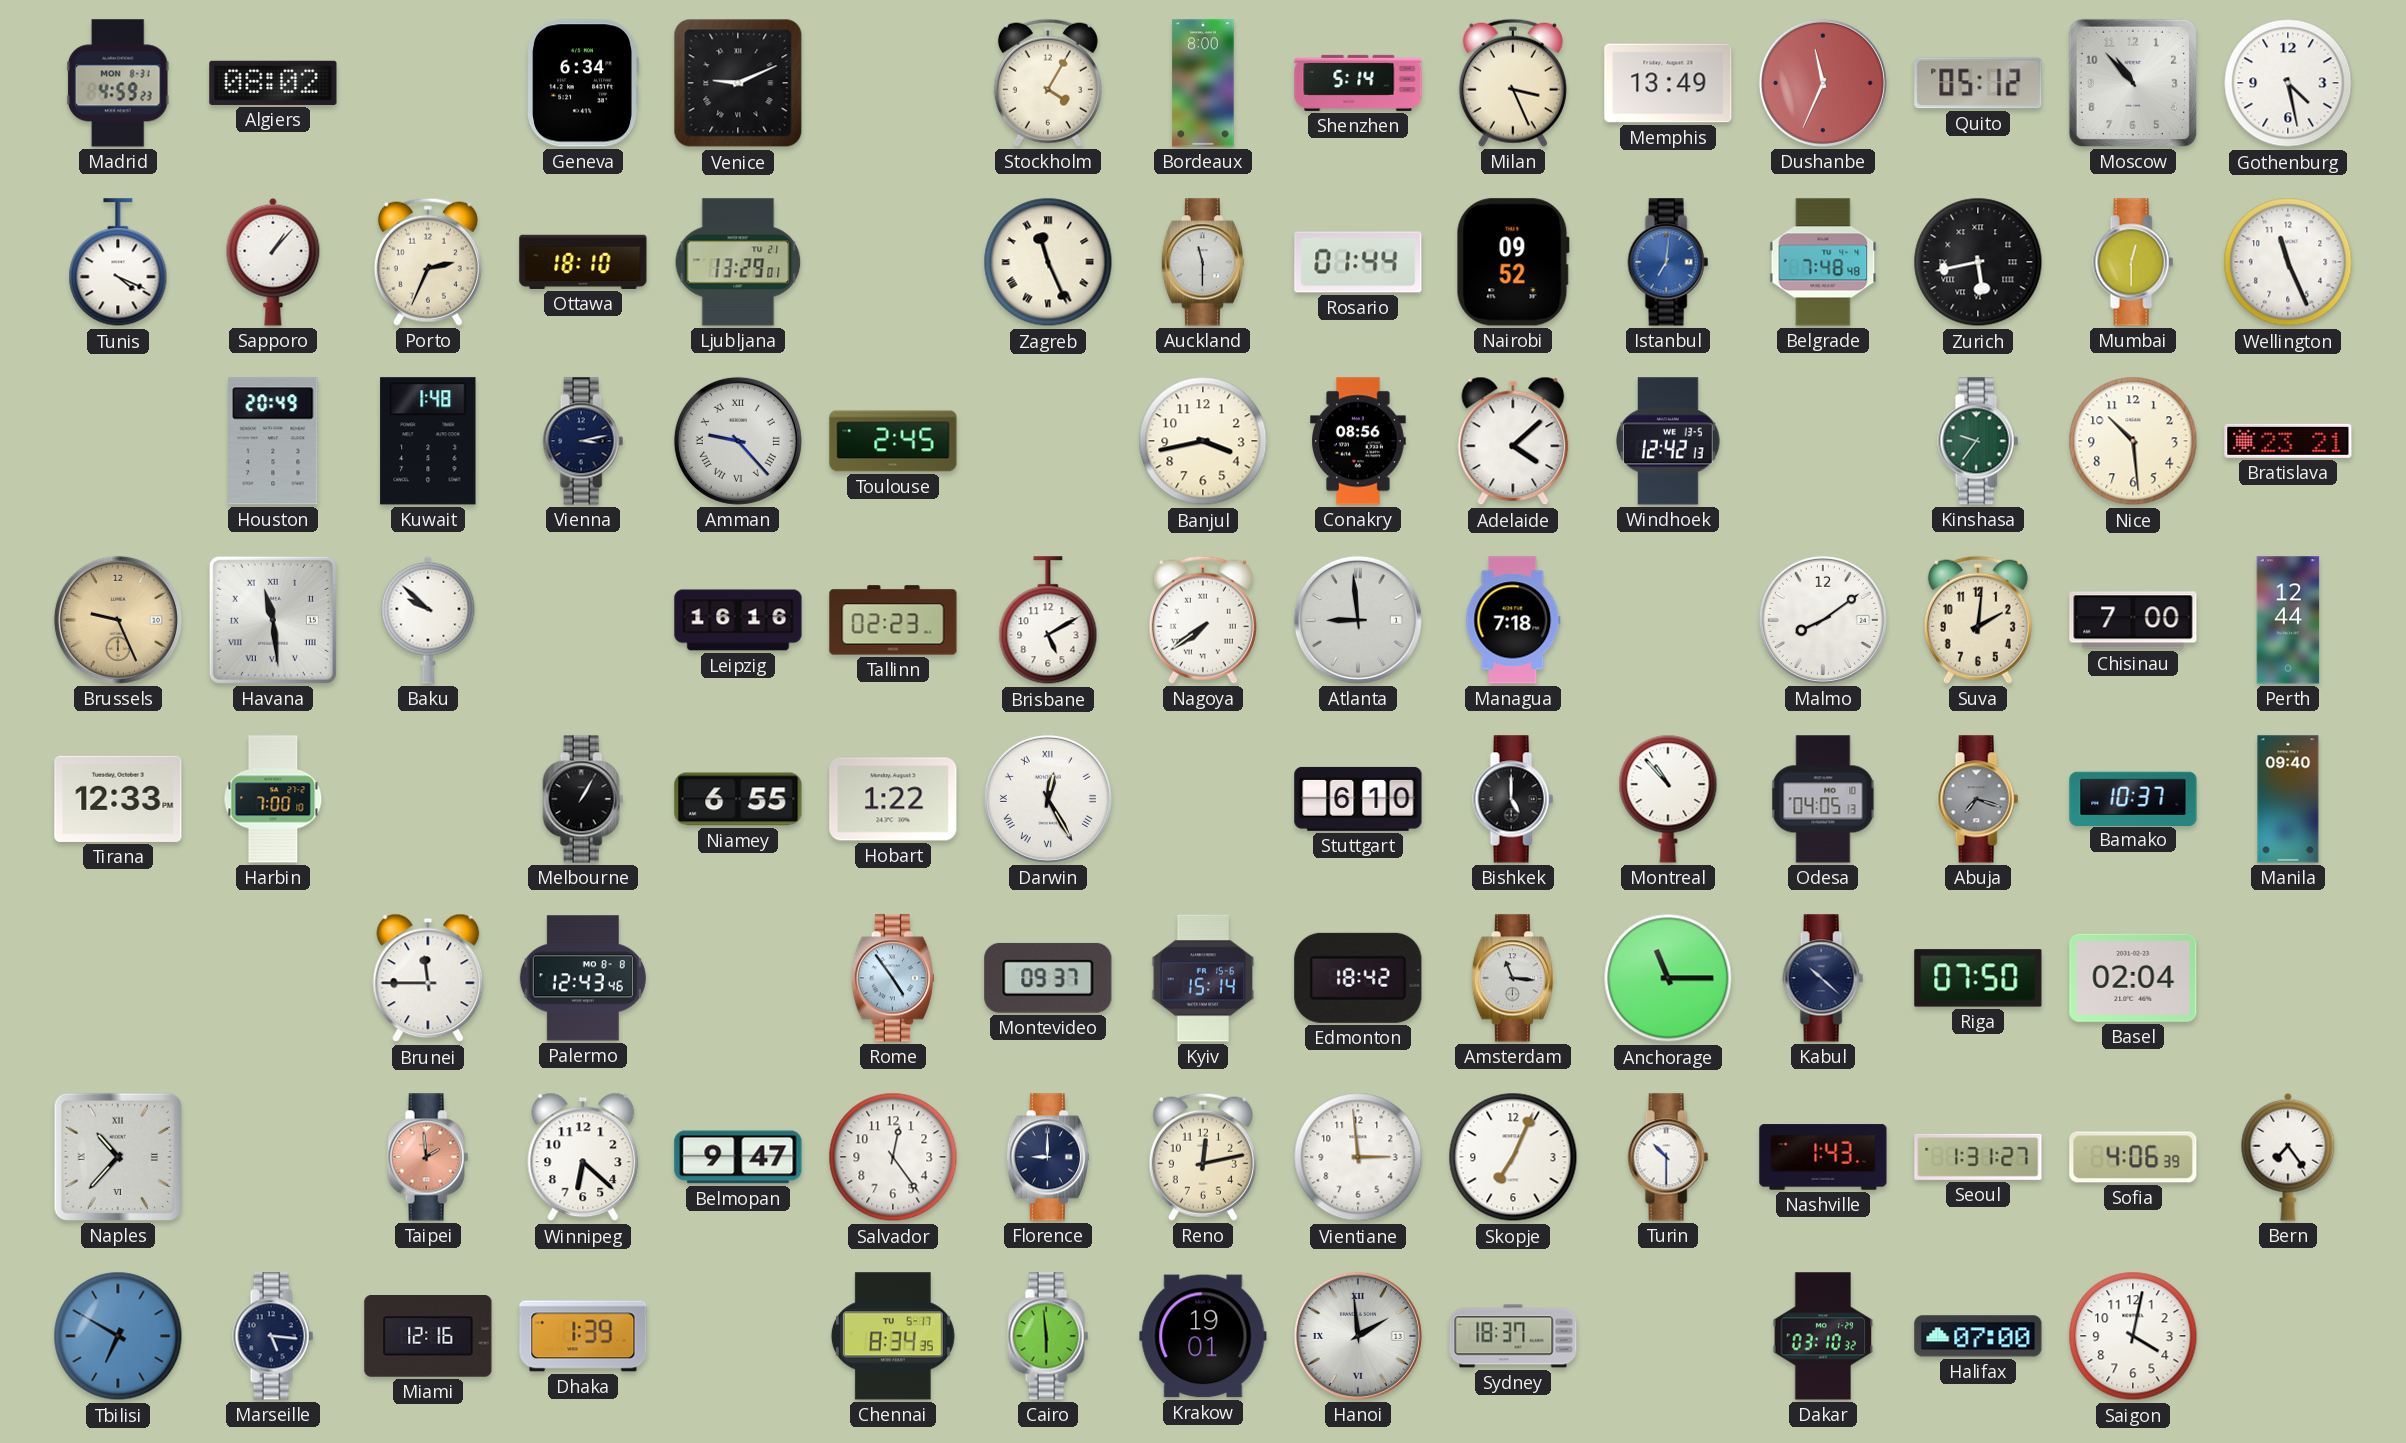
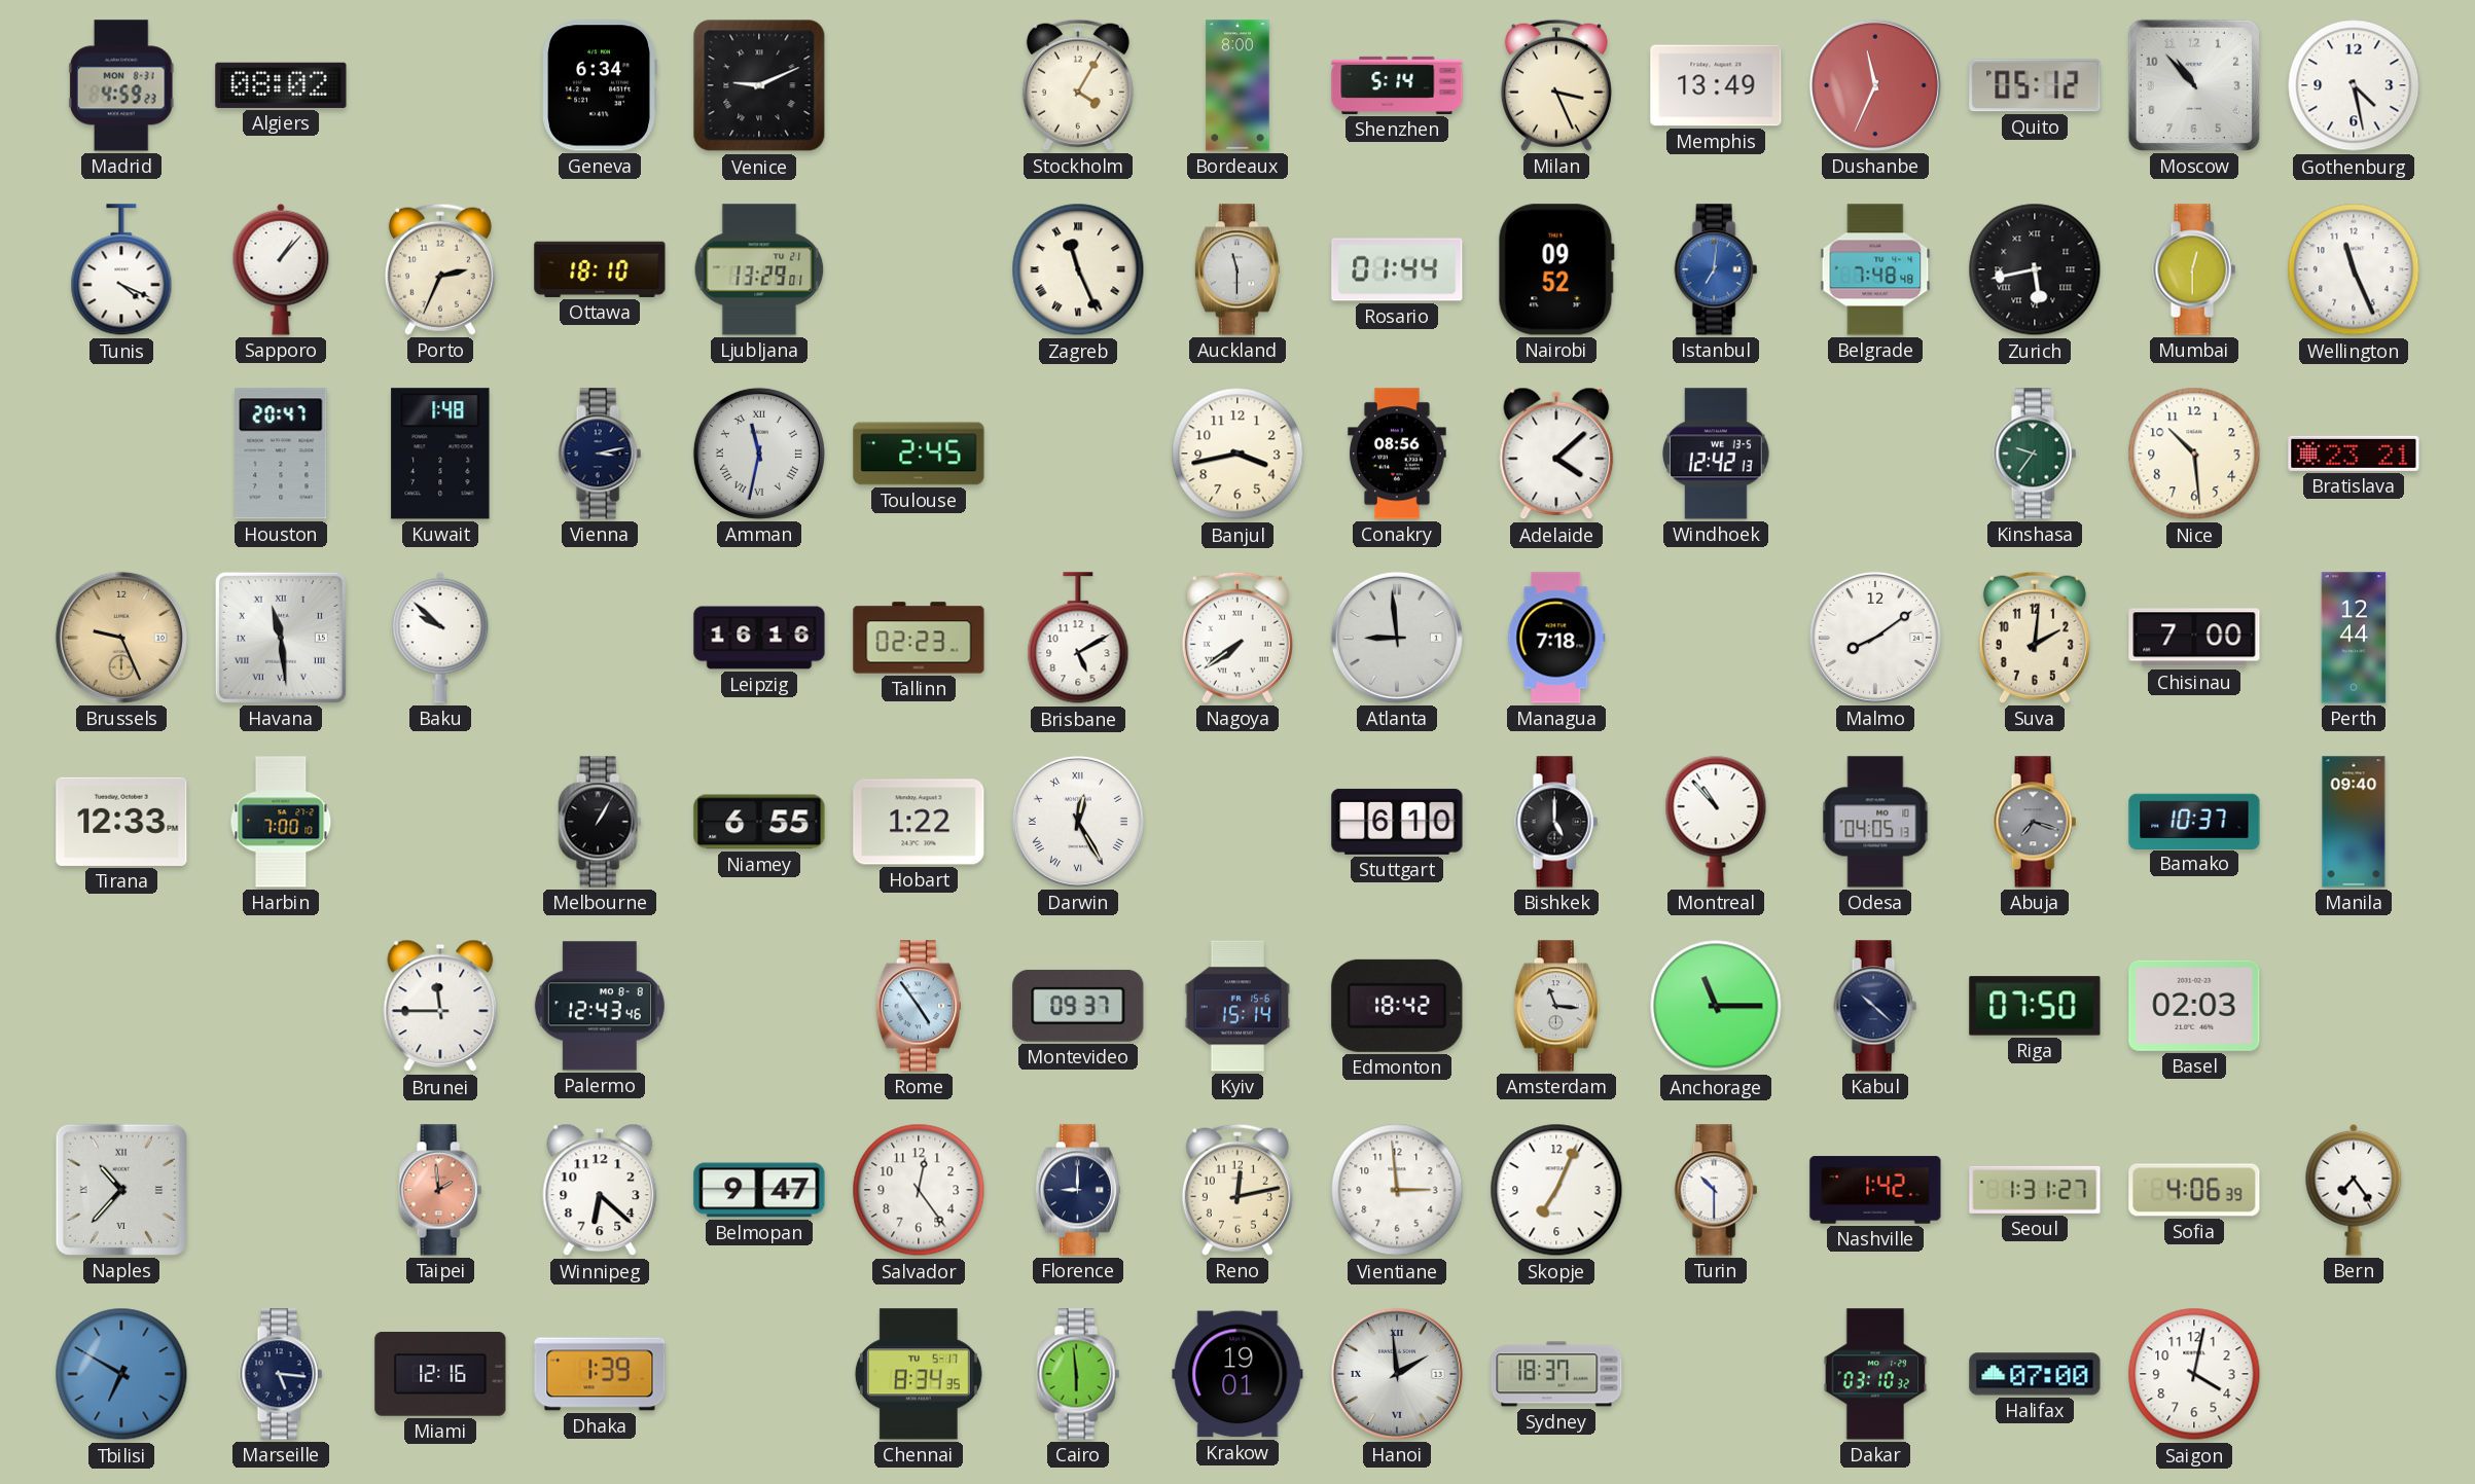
Houston: 20:49 -> 20:47 (281, 454)
Amman: 9:23 -> 11:32 (759, 454)
Basel: 02:04 -> 02:03 (2194, 1006)
Nashville: 1:43 -> 1:42 (1875, 1190)
